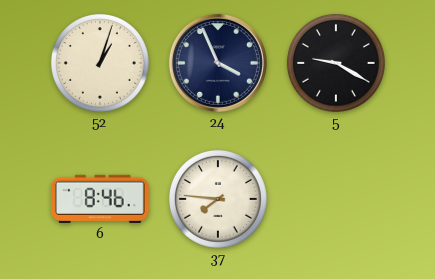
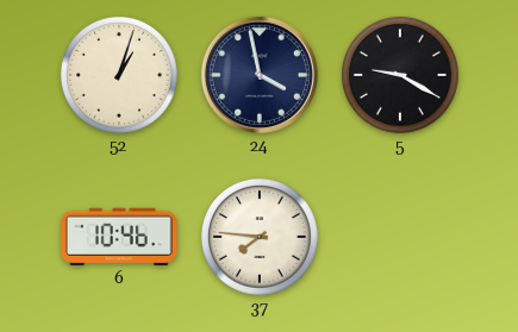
24: 3:56 -> 3:58 (260, 75)
6: 8:46 -> 10:46 (120, 237)
